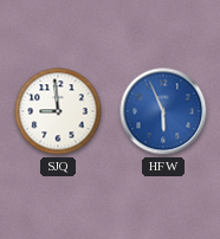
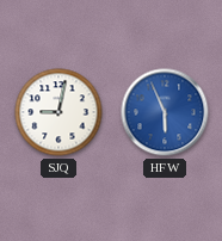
SJQ: 8:59 -> 9:02 (58, 112)
